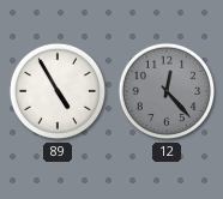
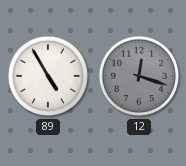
12: 12:23 -> 12:18 (139, 76)
